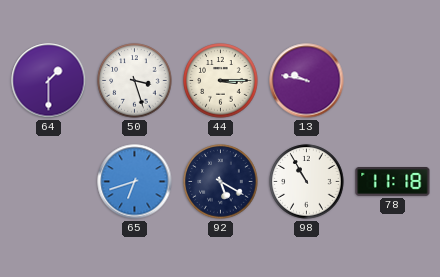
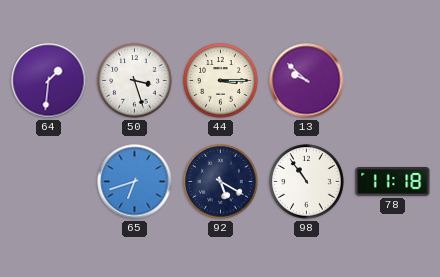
64: 1:30 -> 1:31 (49, 81)
13: 9:47 -> 9:52 (307, 81)
98: 10:55 -> 10:54 (307, 182)
